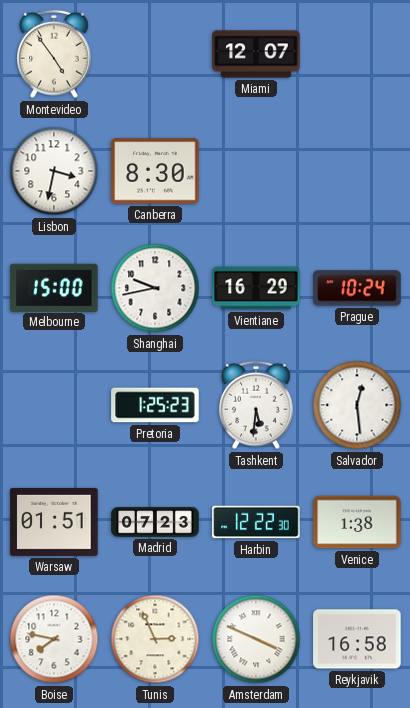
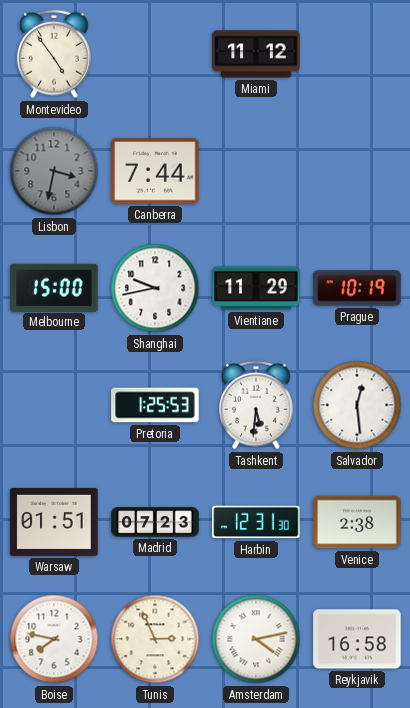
Miami: 12:07 -> 11:12 (256, 54)
Lisbon dial: white -> grey (54, 171)
Canberra: 8:30 -> 7:44 (155, 171)
Vientiane: 16:29 -> 11:29 (256, 288)
Prague: 10:24 -> 10:19 (357, 288)
Pretoria: 1:25:23 -> 1:25:53 (155, 405)
Harbin: 12:22 -> 12:31 (256, 522)
Venice: 1:38 -> 2:38 (357, 522)
Amsterdam: 3:49 -> 4:13 (256, 639)
